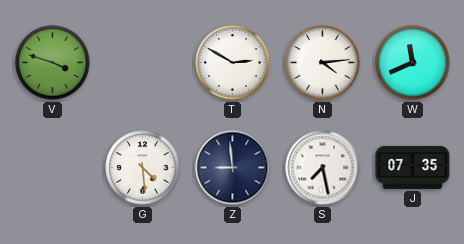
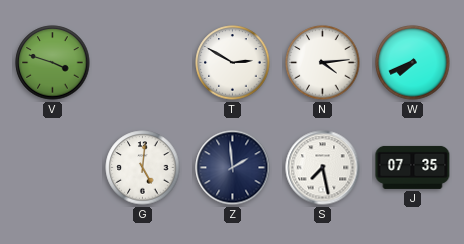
W: 11:41 -> 7:41 (413, 63)
G: 4:29 -> 5:01 (143, 168)
Z: 8:59 -> 1:59 (233, 168)
